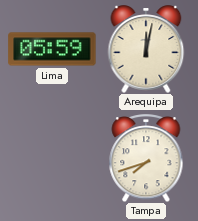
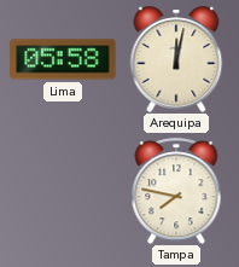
Lima: 05:59 -> 05:58 (63, 59)
Tampa: 7:42 -> 7:47 (176, 191)
